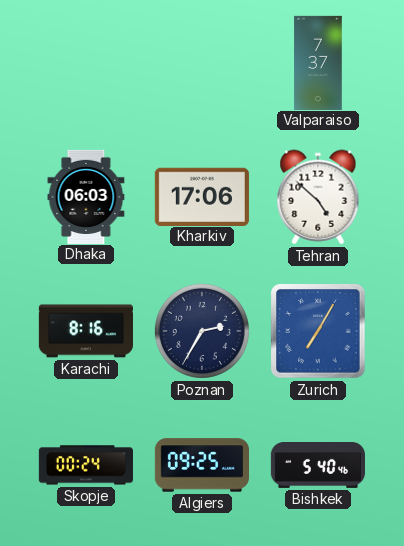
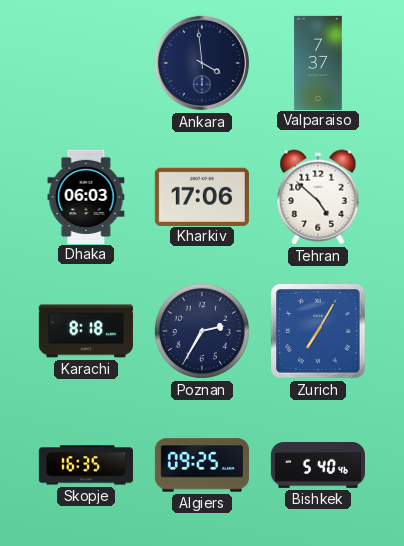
Ankara: none -> 3:59 (202, 63)
Karachi: 8:16 -> 8:18 (86, 331)
Skopje: 00:24 -> 16:35 (85, 465)
